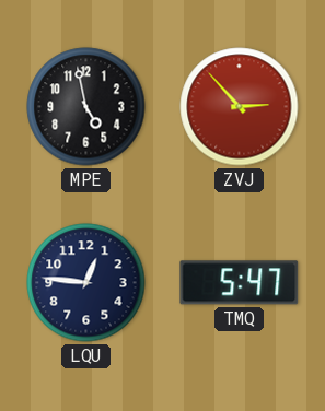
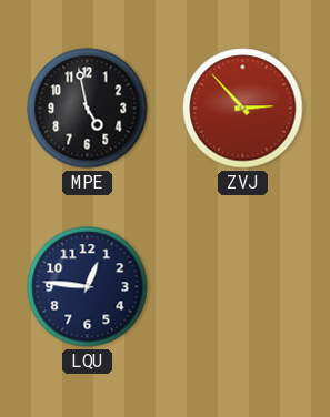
TMQ: 5:47 -> none (240, 283)
